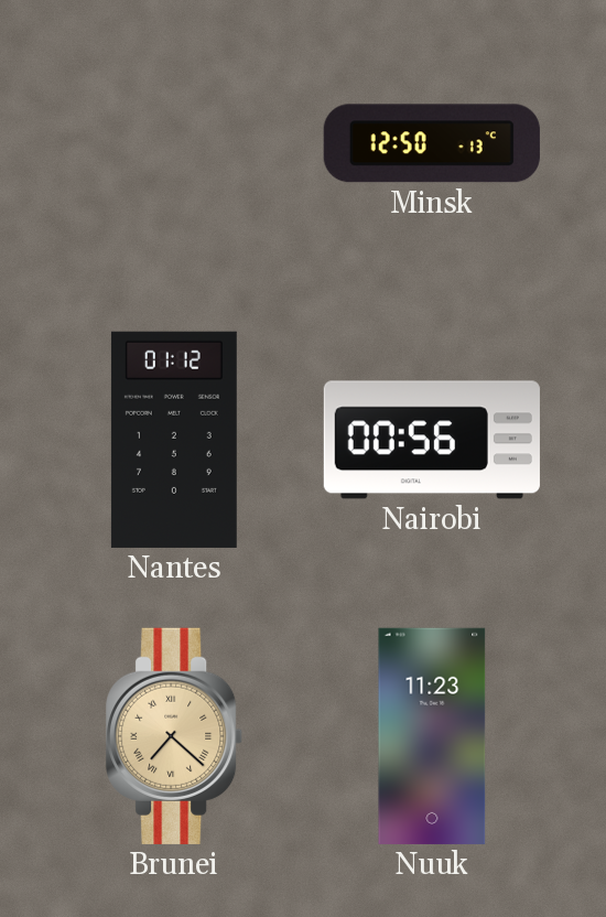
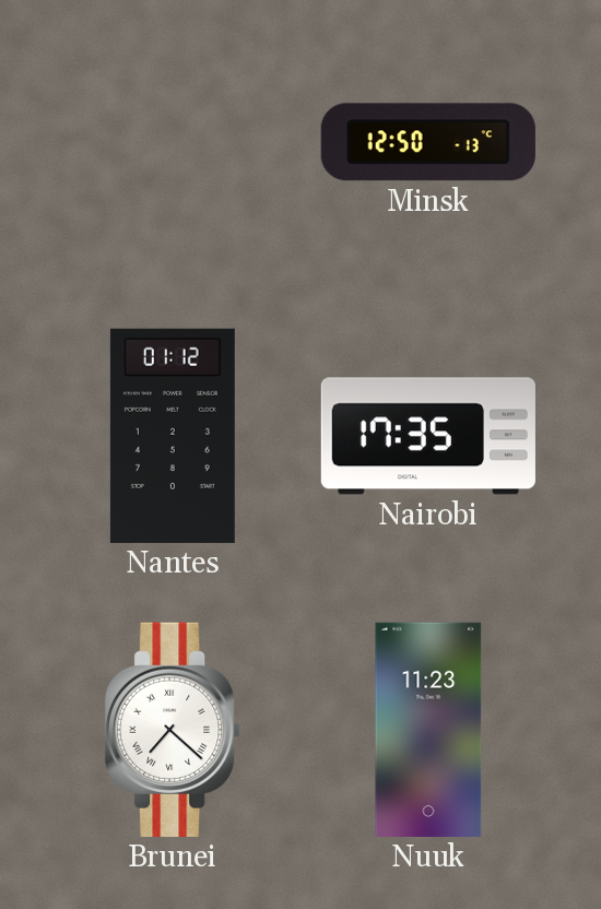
Nairobi: 00:56 -> 17:35 (428, 436)
Brunei dial: champagne -> white (174, 730)
